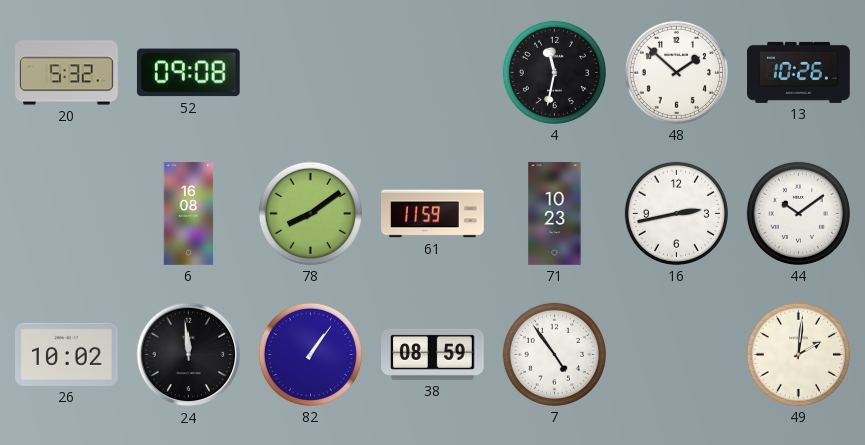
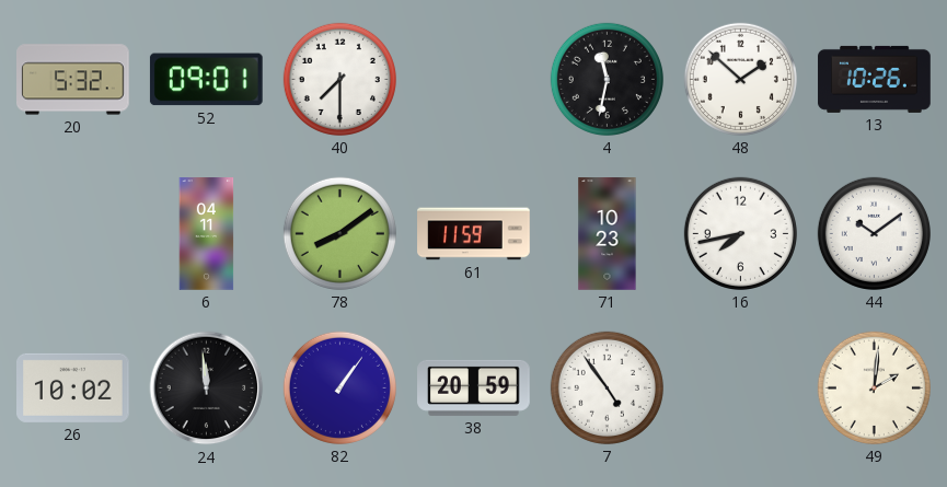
52: 09:08 -> 09:01 (206, 80)
40: none -> 7:30 (339, 79)
6: 16:08 -> 04:11 (207, 234)
16: 2:43 -> 7:43 (740, 233)
38: 08:59 -> 20:59 (474, 387)
